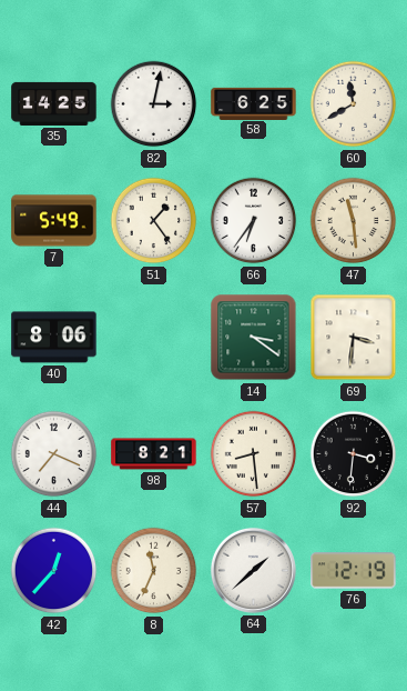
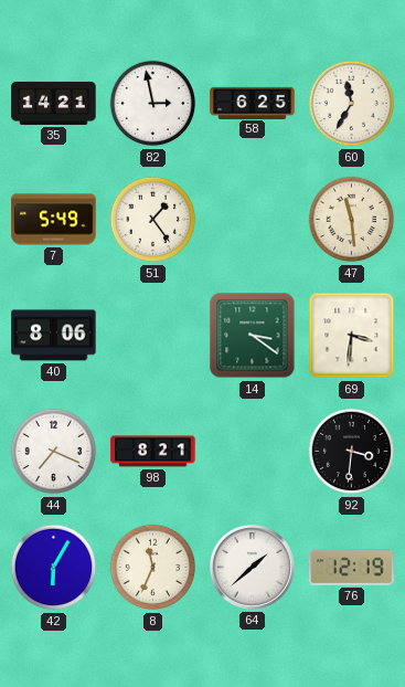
35: 14:25 -> 14:21 (54, 103)
82: 3:02 -> 2:58 (153, 104)
60: 11:40 -> 11:35 (352, 104)
66: 6:36 -> none (254, 221)
57: 8:29 -> none (254, 454)
42: 12:37 -> 6:05 (54, 568)
